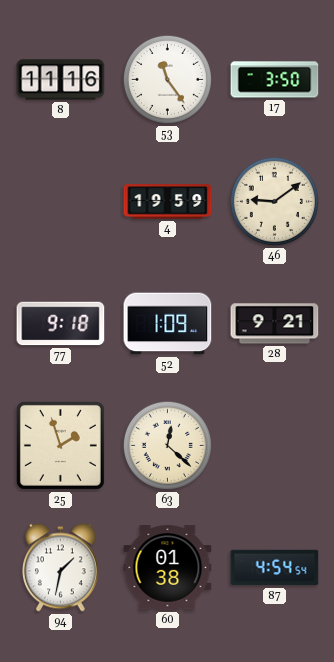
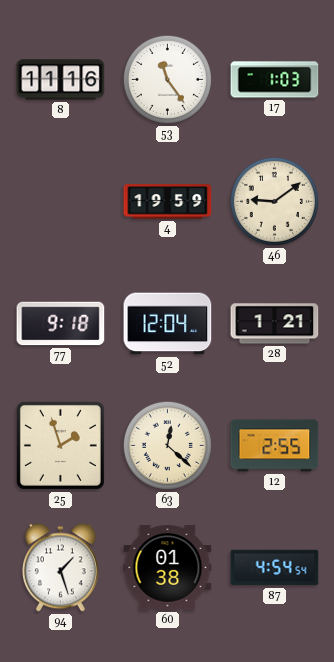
17: 3:50 -> 1:03 (275, 80)
52: 1:09 -> 12:04 (168, 324)
28: 9:21 -> 1:21 (275, 324)
12: none -> 2:55 (275, 446)
94: 1:32 -> 1:27 (60, 568)
